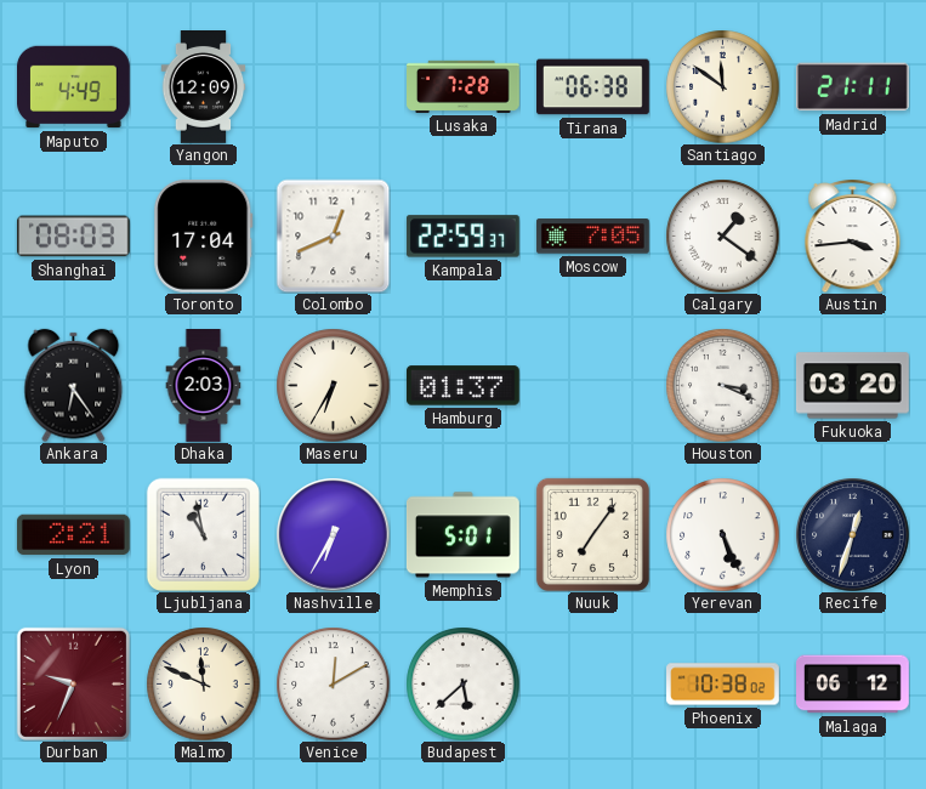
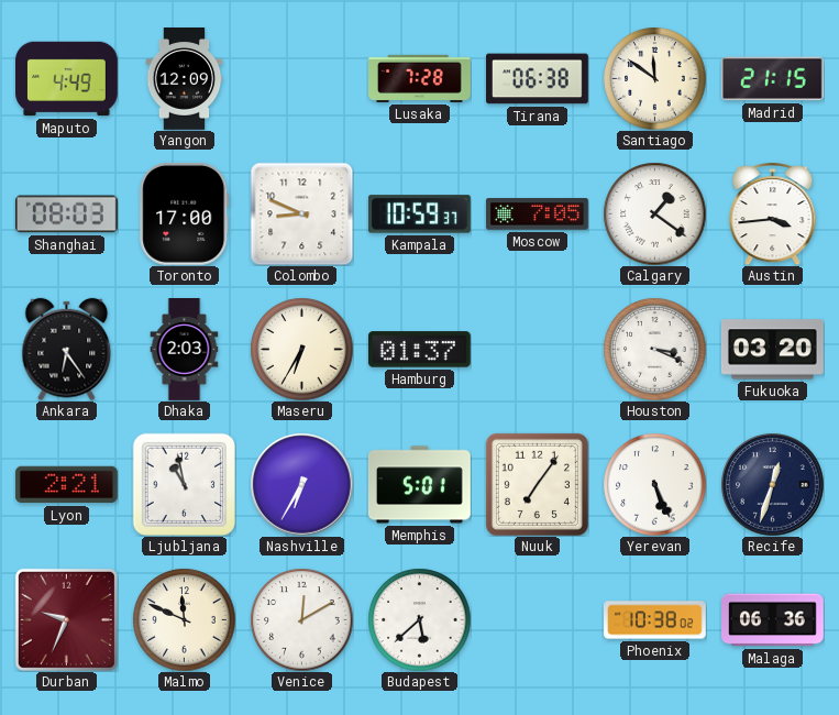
Madrid: 21:11 -> 21:15 (772, 79)
Toronto: 17:04 -> 17:00 (185, 213)
Colombo: 12:41 -> 8:49 (301, 213)
Kampala: 22:59 -> 10:59 (419, 215)
Malaga: 06:12 -> 06:36 (773, 620)
